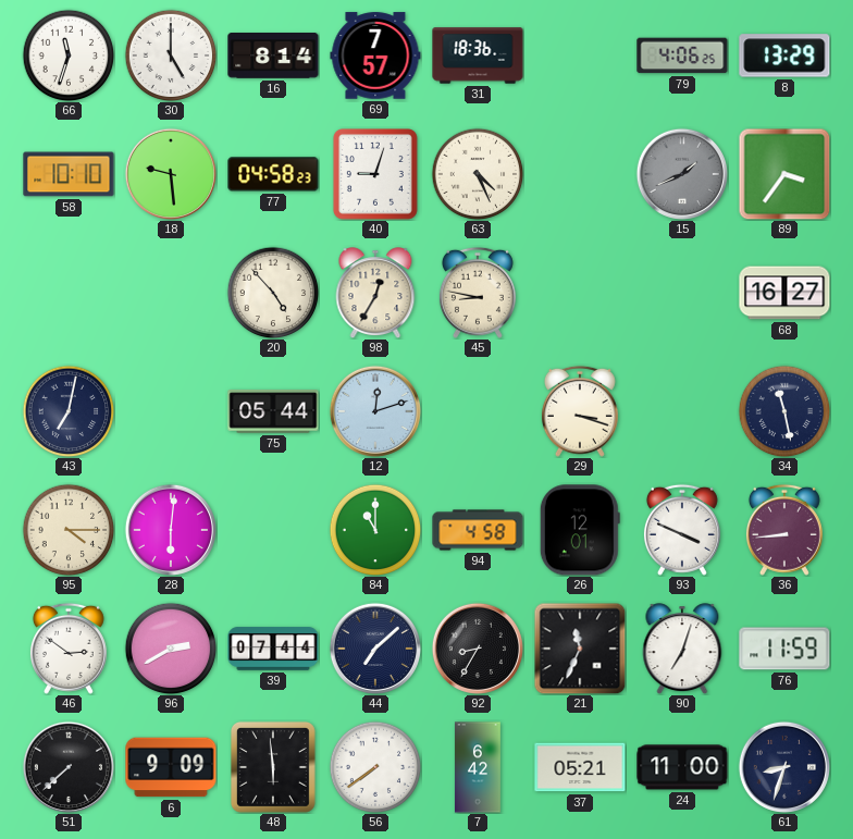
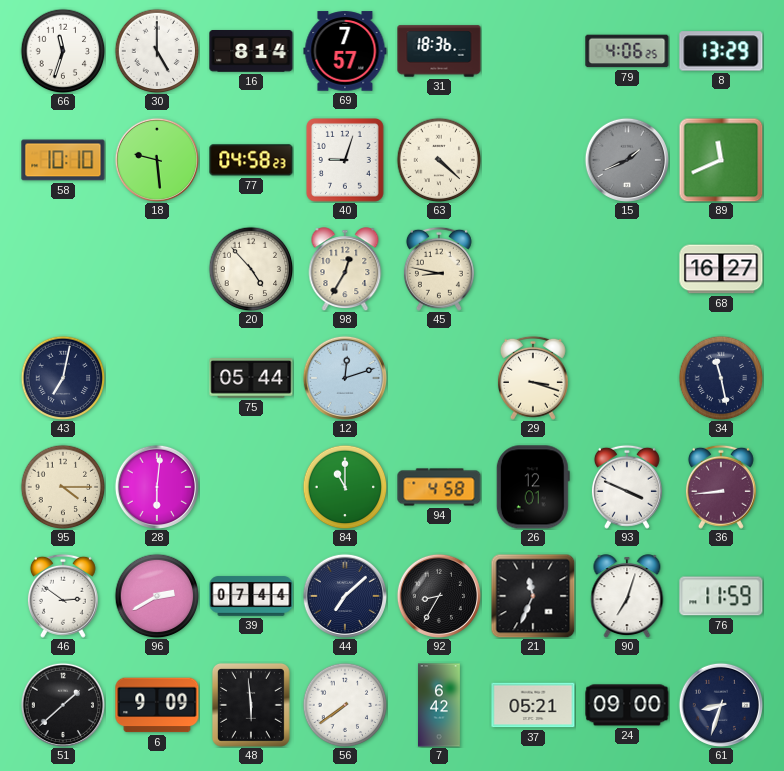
63: 4:26 -> 4:22 (439, 160)
89: 3:36 -> 11:41 (721, 160)
51: 7:38 -> 1:38 (62, 704)
24: 11:00 -> 09:00 (627, 705)
